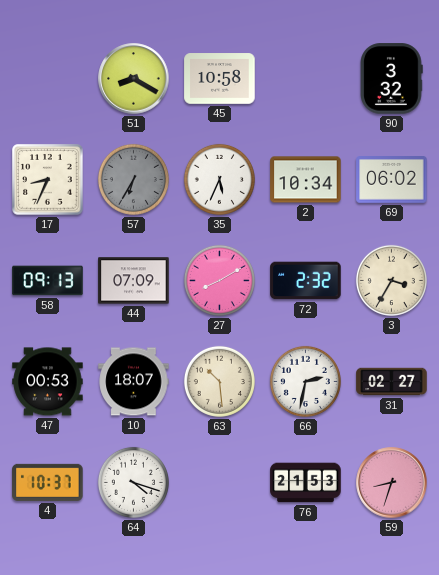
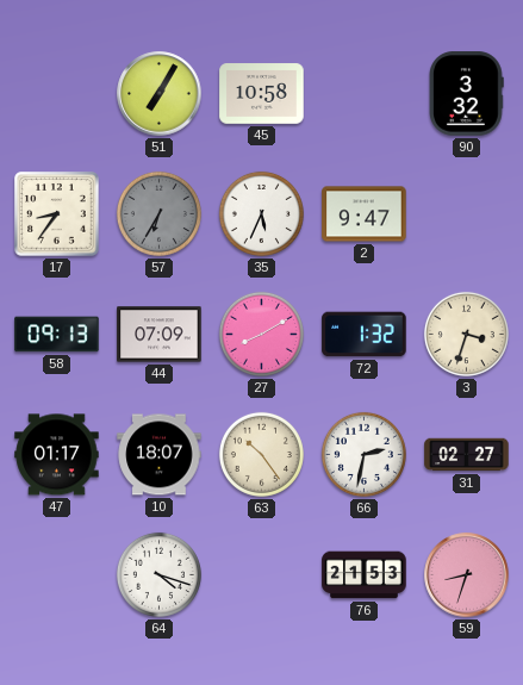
51: 8:20 -> 7:05 (160, 94)
17: 8:34 -> 8:36 (57, 214)
2: 10:34 -> 9:47 (365, 214)
69: 06:02 -> none (392, 180)
72: 2:32 -> 1:32 (365, 335)
3: 3:35 -> 3:33 (466, 334)
47: 00:53 -> 01:17 (57, 455)
63: 10:29 -> 10:24 (261, 454)
4: 10:37 -> none (48, 482)
